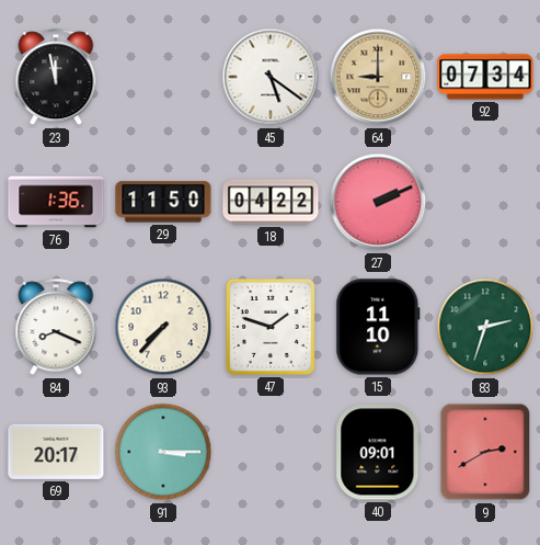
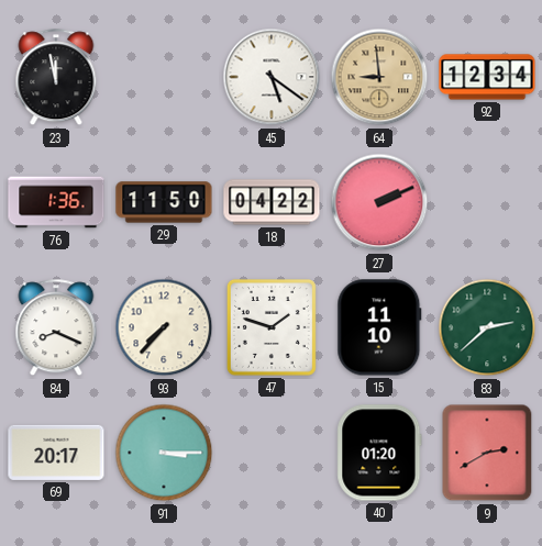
64: 9:00 -> 8:59 (379, 77)
92: 07:34 -> 12:34 (487, 77)
83: 2:33 -> 2:38 (487, 327)
40: 09:01 -> 01:20 (379, 453)
